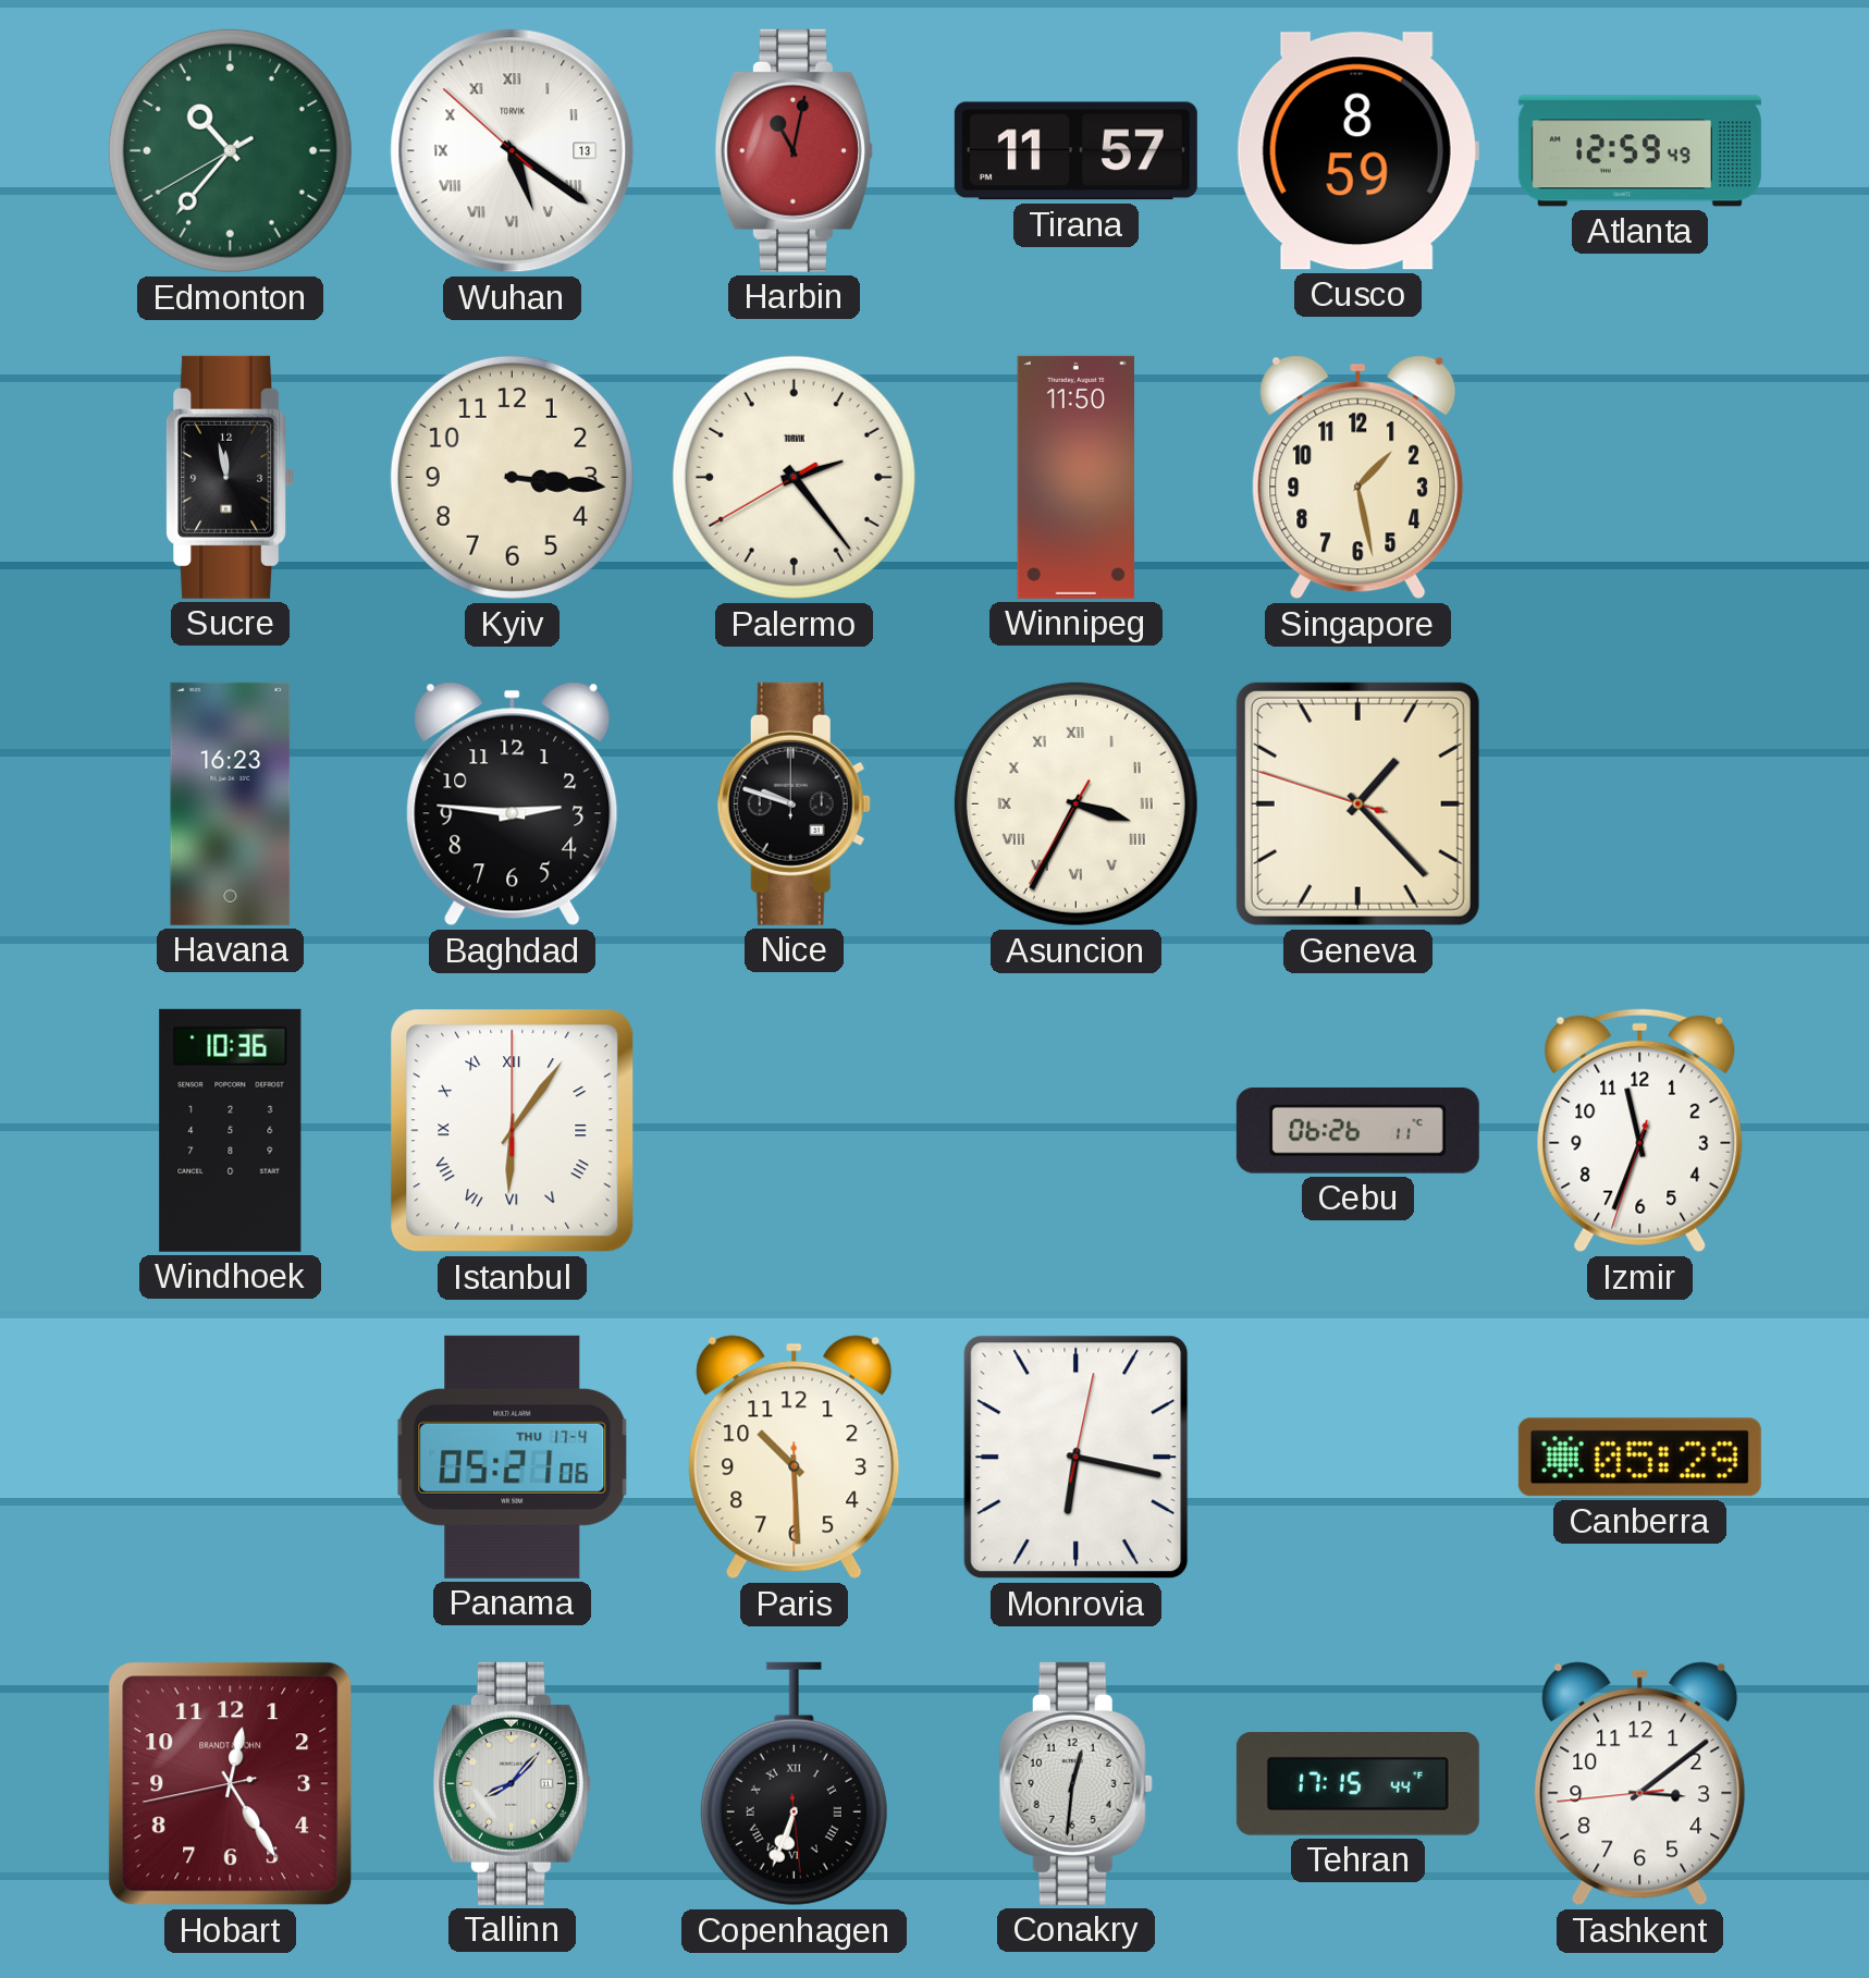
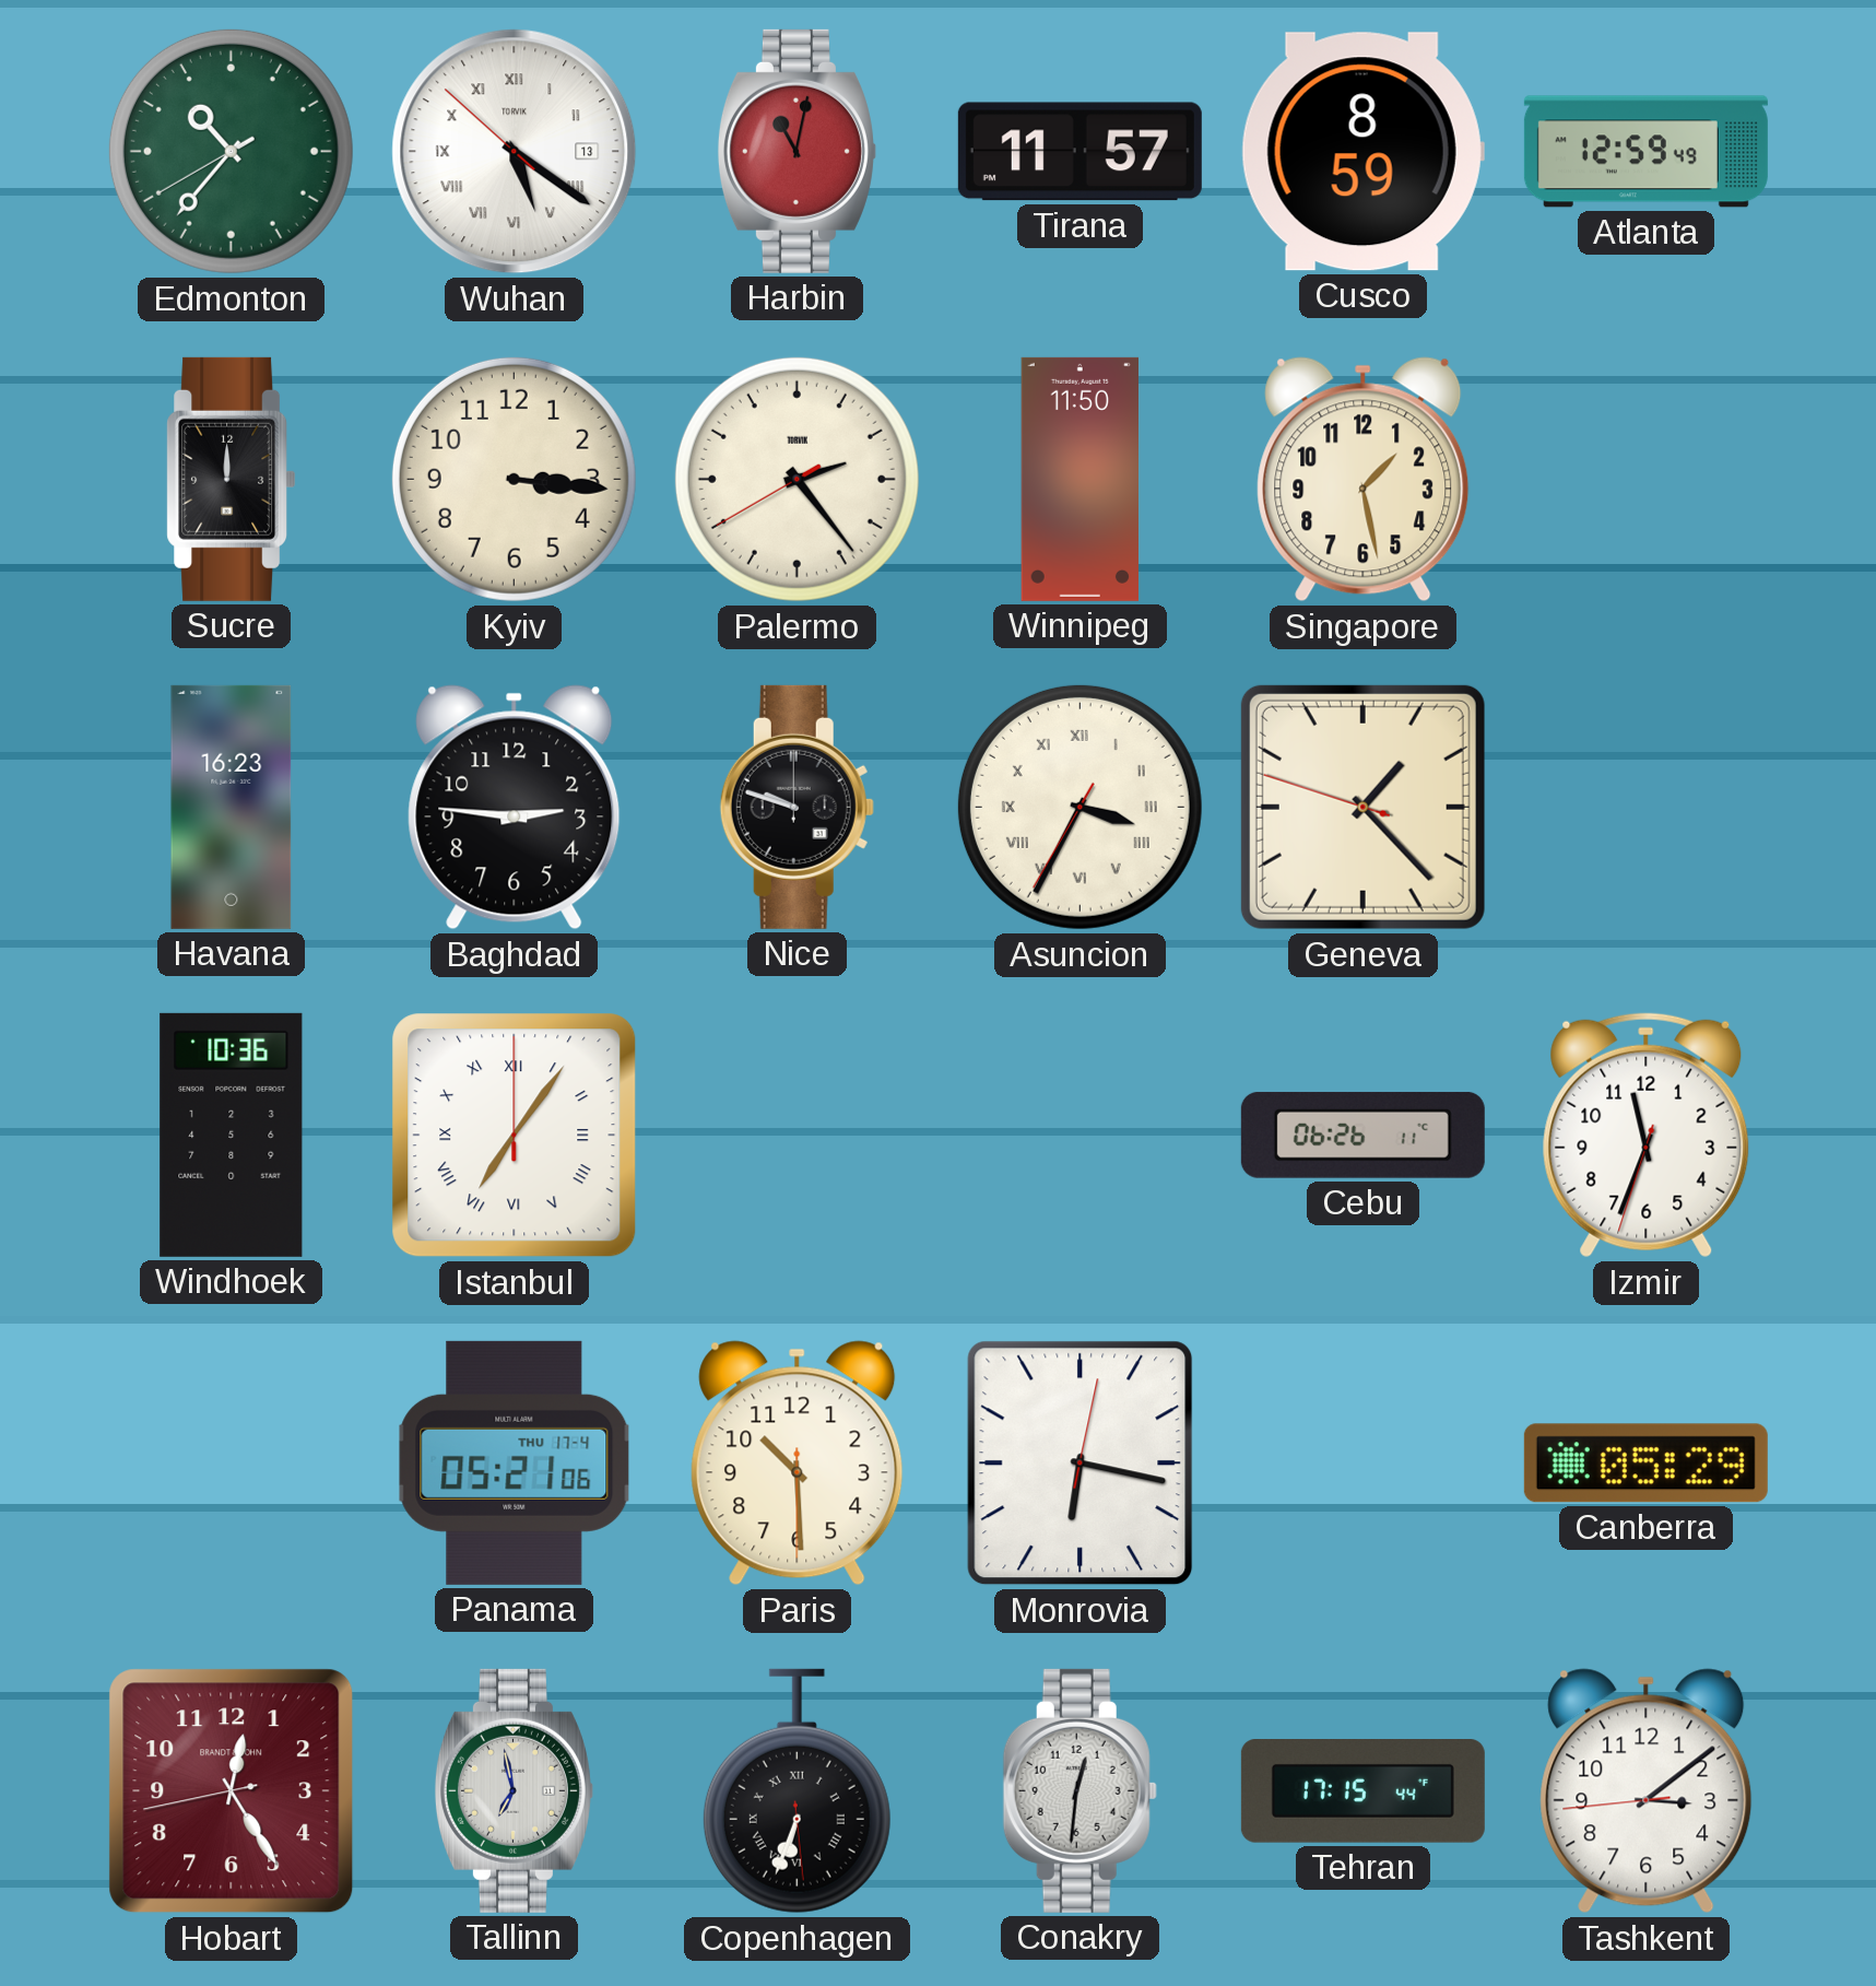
Sucre: 11:58 -> 12:00 (232, 479)
Istanbul: 6:06 -> 7:06 (515, 1136)
Tallinn: 8:07 -> 6:58 (514, 1790)
